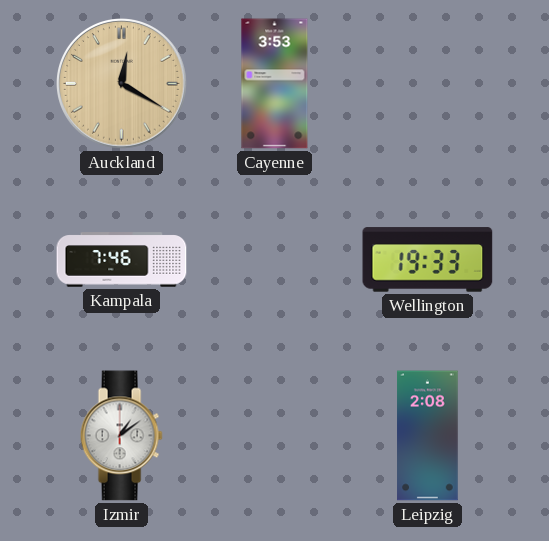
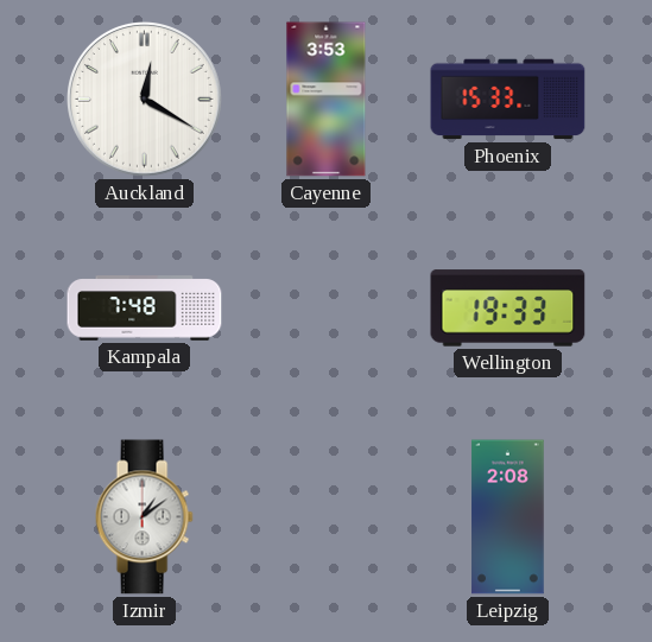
Auckland dial: champagne -> white (145, 100)
Phoenix: none -> 15:33 (508, 100)
Kampala: 7:46 -> 7:48 (145, 309)
